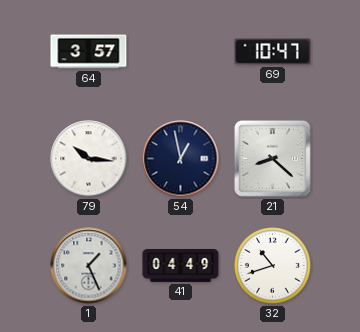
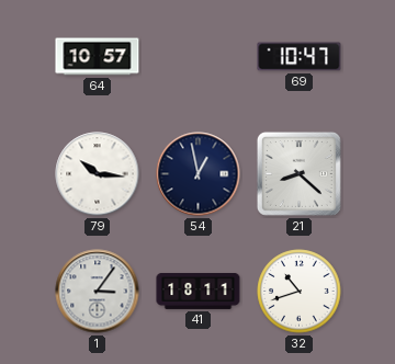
64: 3:57 -> 10:57 (98, 57)
1: 1:26 -> 3:06 (98, 292)
41: 04:49 -> 18:11 (199, 291)
